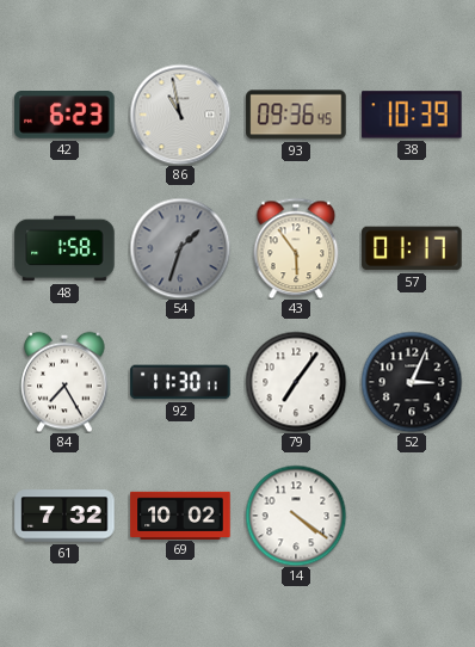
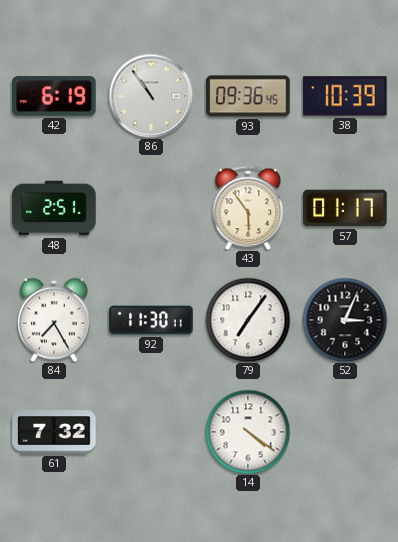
42: 6:23 -> 6:19 (54, 96)
86: 10:58 -> 10:54 (151, 96)
48: 1:58 -> 2:51 (54, 208)
54: 1:33 -> none (180, 248)
69: 10:02 -> none (180, 514)
